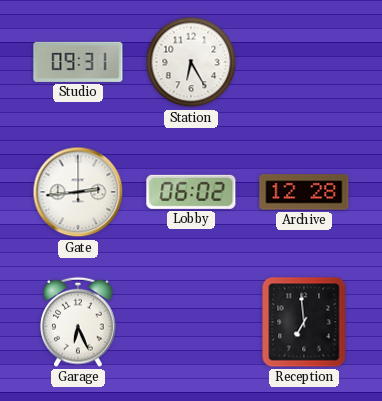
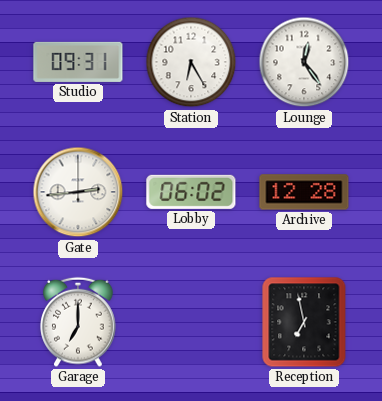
Lounge: none -> 12:24 (304, 62)
Garage: 6:26 -> 7:00 (78, 322)
Reception: 6:59 -> 6:58 (304, 322)
